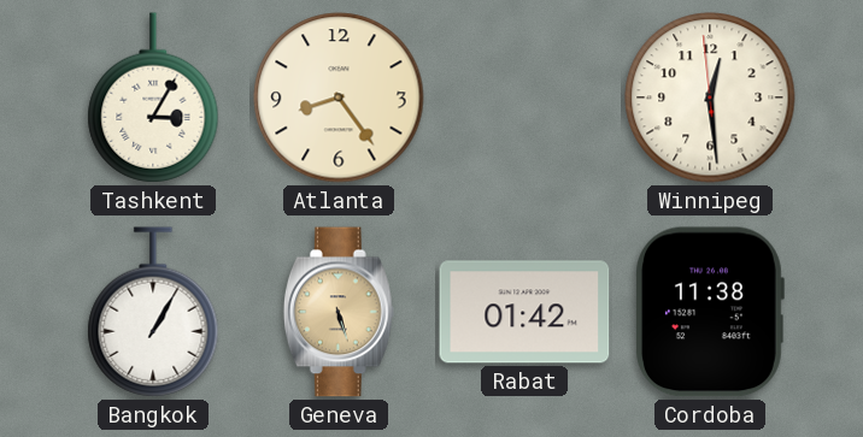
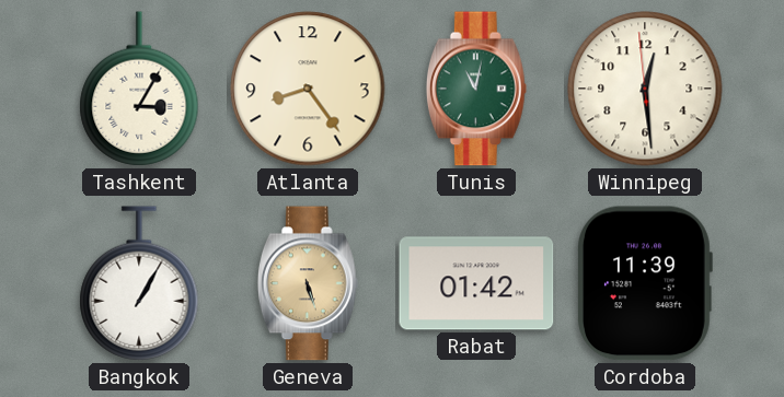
Tunis: none -> 11:02 (476, 89)
Cordoba: 11:38 -> 11:39 (644, 283)
